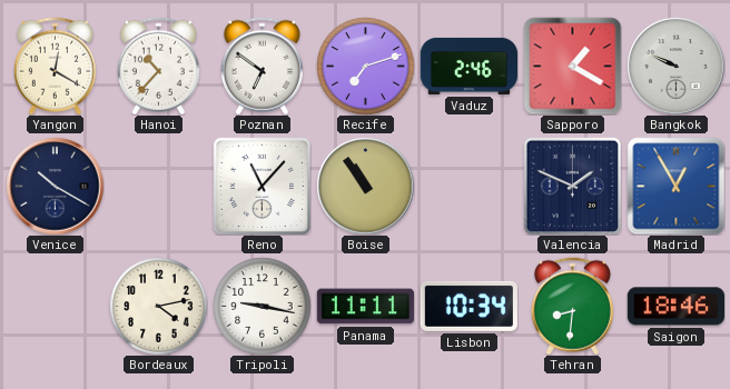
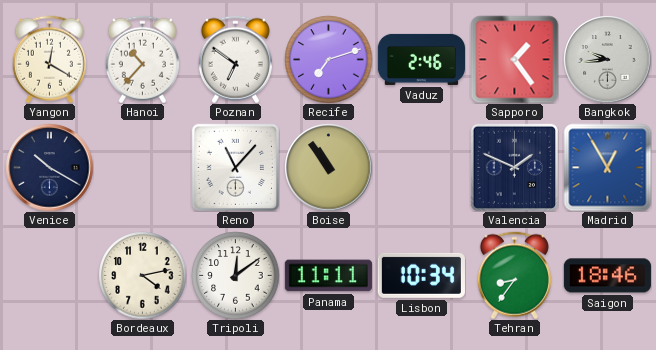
Sapporo: 1:20 -> 1:24 (514, 59)
Bangkok: 9:49 -> 9:44 (607, 59)
Tripoli: 9:17 -> 12:09 (235, 275)
Tehran: 8:31 -> 8:36 (514, 275)
